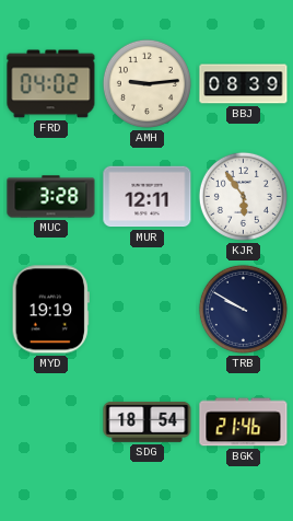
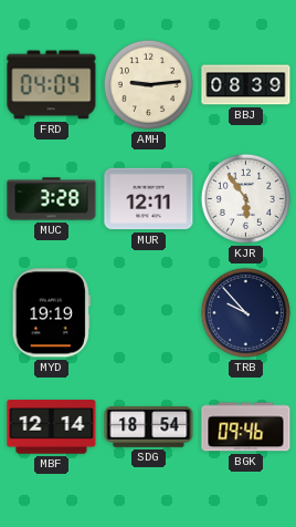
FRD: 04:02 -> 04:04 (52, 85)
TRB: 9:50 -> 9:53 (245, 312)
MBF: none -> 12:14 (52, 427)
BGK: 21:46 -> 09:46 (246, 427)
